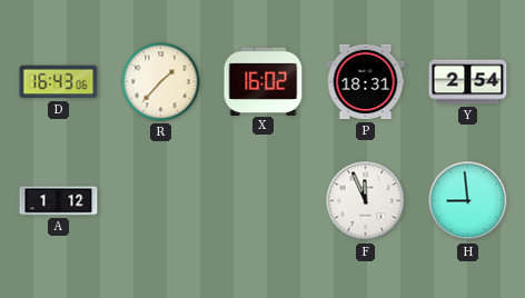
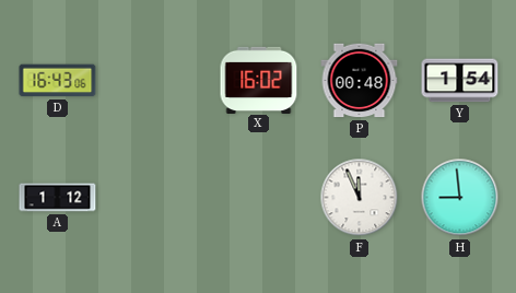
R: 1:37 -> none (161, 82)
P: 18:31 -> 00:48 (360, 81)
Y: 2:54 -> 1:54 (460, 81)
